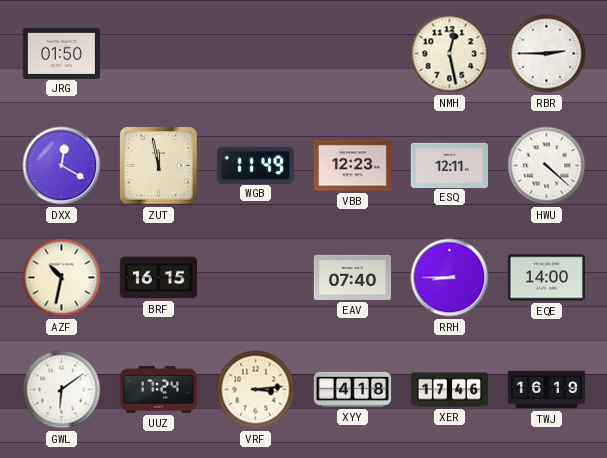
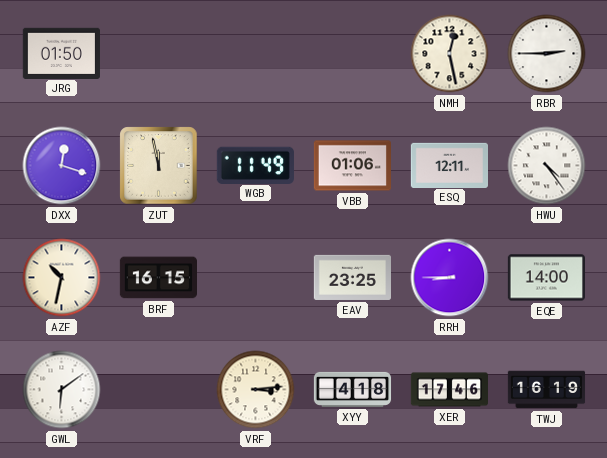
DXX: 12:20 -> 12:18 (62, 166)
VBB: 12:23 -> 01:06 (352, 166)
HWU: 4:22 -> 4:24 (547, 166)
EAV: 07:40 -> 23:25 (352, 277)
UUZ: 17:24 -> none (158, 390)
